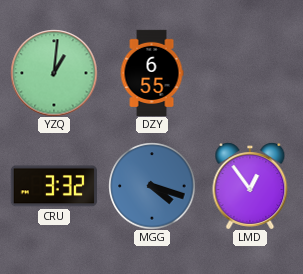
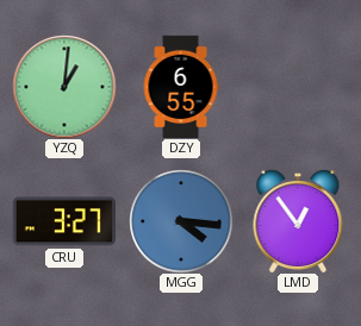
CRU: 3:32 -> 3:27 (64, 221)
MGG: 4:18 -> 4:16 (181, 221)
